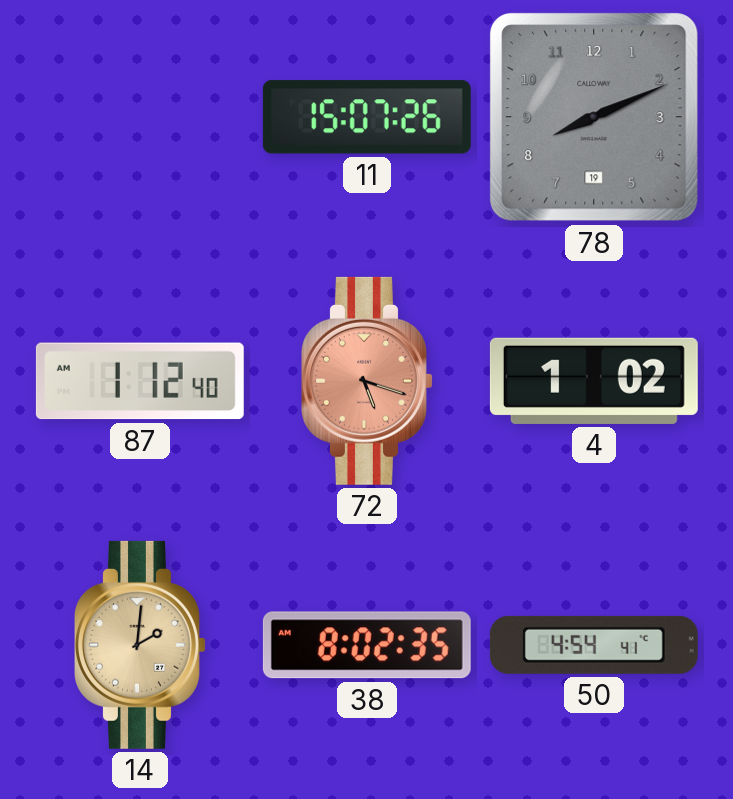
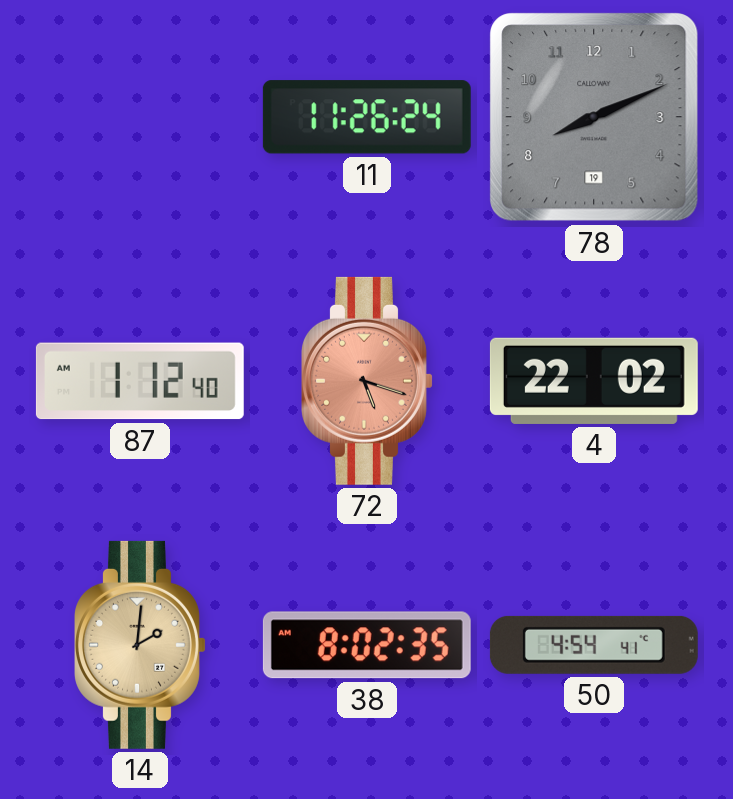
11: 15:07 -> 11:26 (367, 117)
4: 1:02 -> 22:02 (594, 381)
